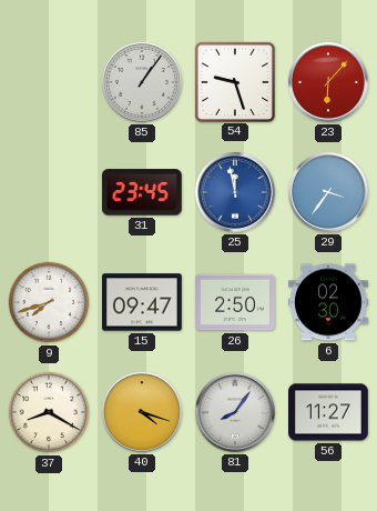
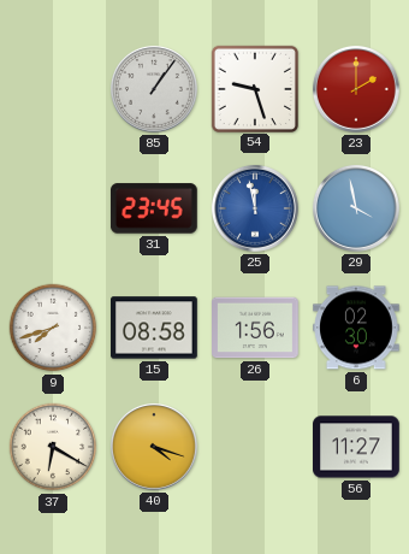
23: 6:07 -> 2:00 (356, 89)
29: 3:36 -> 3:58 (356, 208)
15: 09:47 -> 08:58 (155, 328)
26: 2:50 -> 1:56 (256, 328)
37: 8:20 -> 6:20 (53, 447)
81: 8:06 -> none (235, 412)
